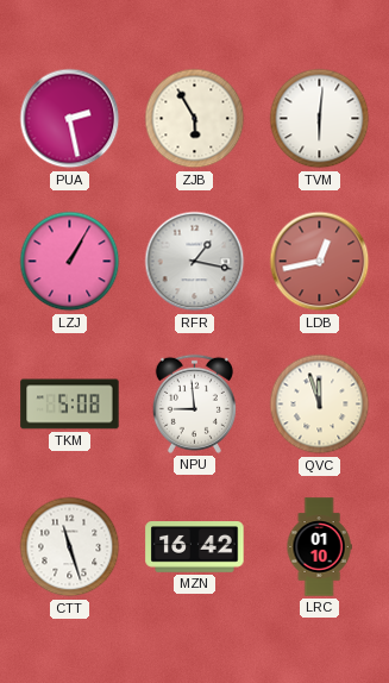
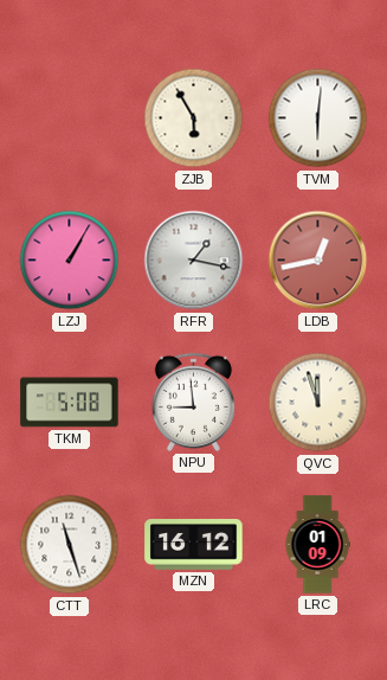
PUA: 2:28 -> none (70, 119)
MZN: 16:42 -> 16:12 (194, 545)
LRC: 01:10 -> 01:09 (317, 545)
